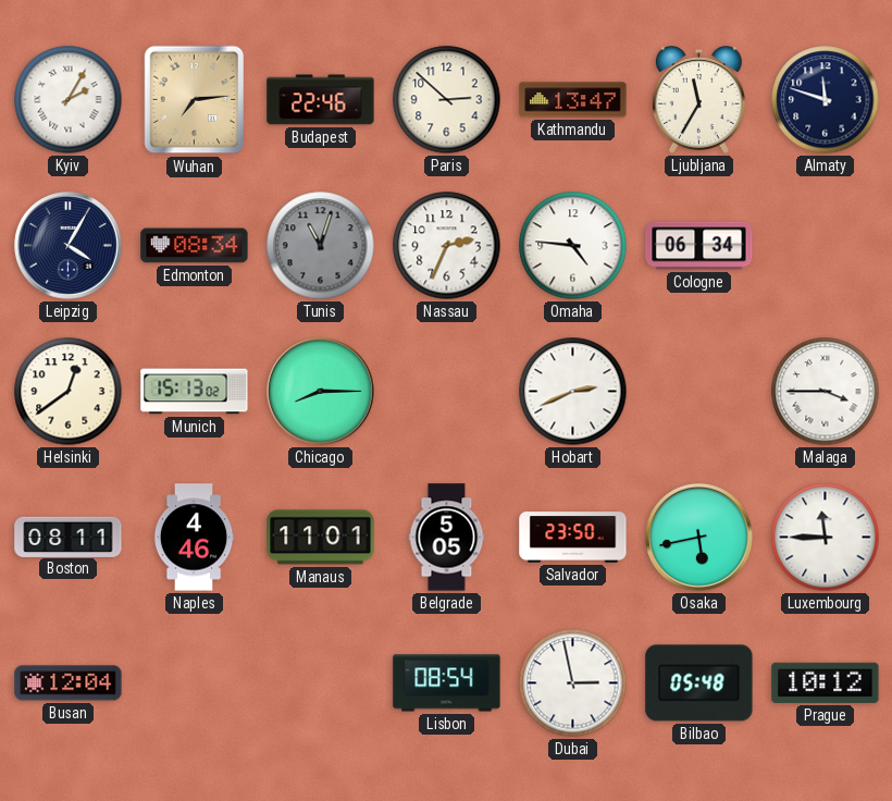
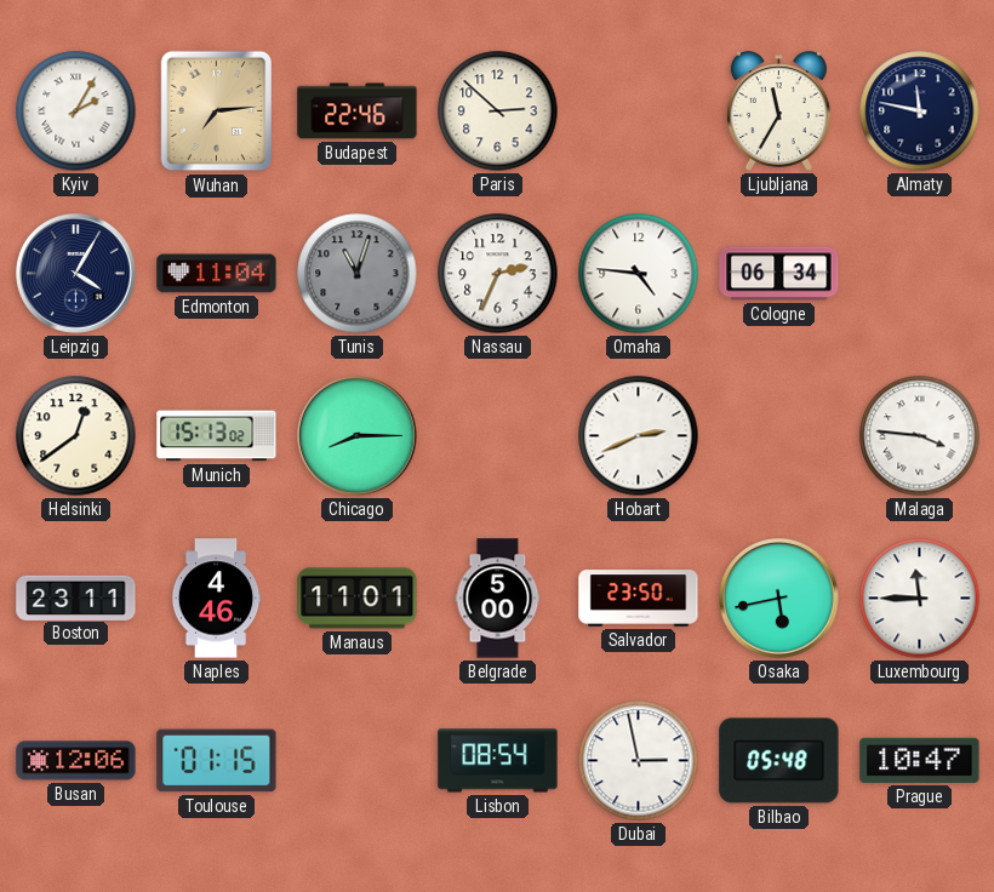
Kathmandu: 13:47 -> none (573, 100)
Almaty: 11:48 -> 11:47 (920, 111)
Edmonton: 08:34 -> 11:04 (217, 274)
Malaga: 3:45 -> 3:46 (920, 436)
Boston: 08:11 -> 23:11 (76, 597)
Belgrade: 5:05 -> 5:00 (498, 599)
Busan: 12:04 -> 12:06 (76, 761)
Toulouse: none -> 01:15 (217, 761)
Prague: 10:12 -> 10:47 (920, 760)
